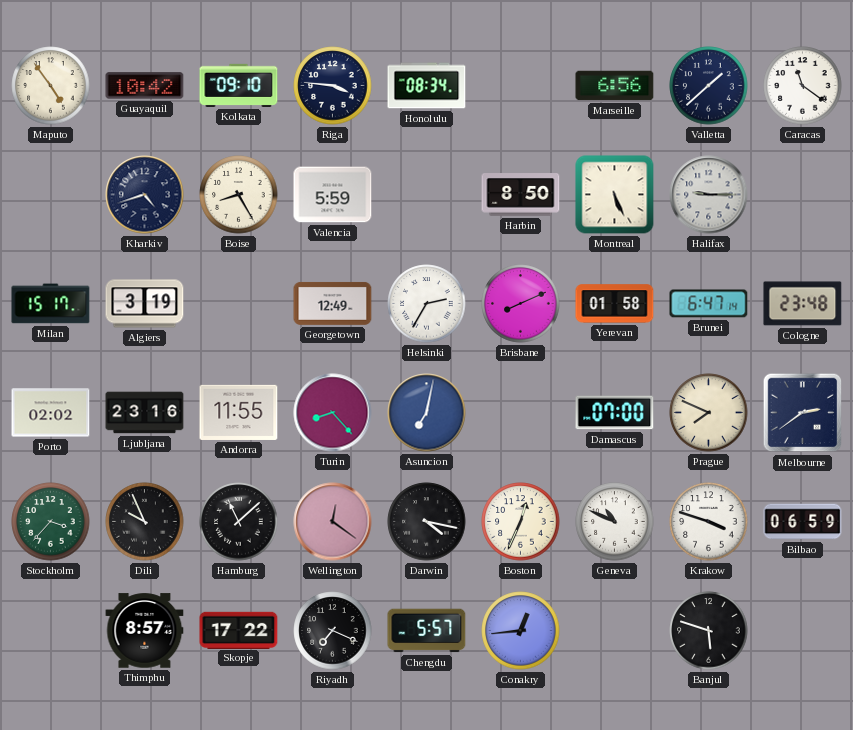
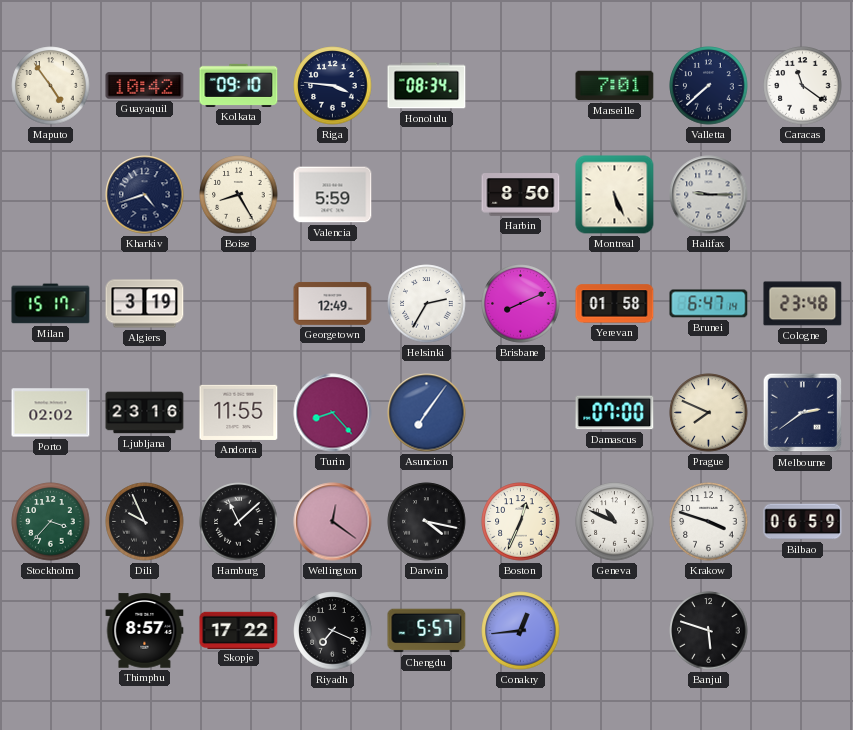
Marseille: 6:56 -> 7:01 (615, 86)
Valletta: 1:38 -> 7:38 (709, 86)
Asuncion: 7:02 -> 7:06 (427, 413)
